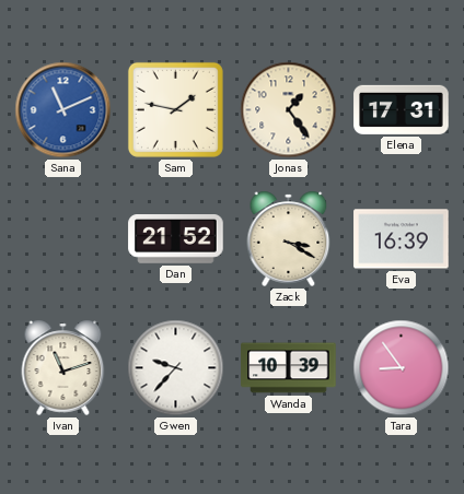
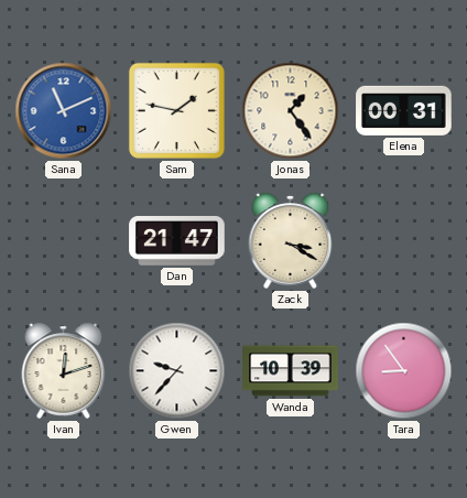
Elena: 17:31 -> 00:31 (404, 110)
Dan: 21:52 -> 21:47 (177, 241)
Eva: 16:39 -> none (402, 239)
Ivan: 11:12 -> 12:12 (64, 370)
